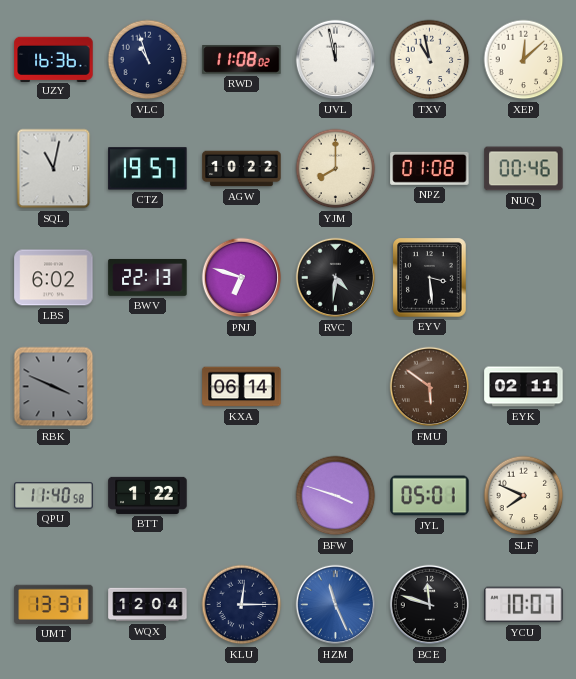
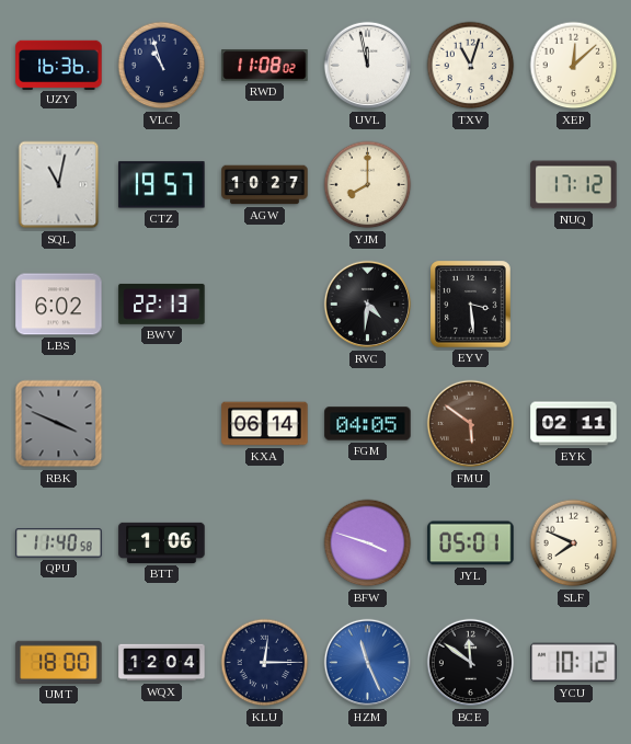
TXV: 10:58 -> 11:03 (471, 66)
AGW: 10:22 -> 10:27 (265, 185)
NPZ: 01:08 -> none (430, 168)
NUQ: 00:46 -> 17:12 (574, 185)
PNJ: 6:48 -> none (242, 278)
FGM: none -> 04:05 (368, 424)
BTT: 1:22 -> 1:06 (162, 542)
UMT: 13:31 -> 18:00 (59, 662)
BCE: 11:48 -> 11:51 (471, 663)
YCU: 10:07 -> 10:12 (574, 663)
